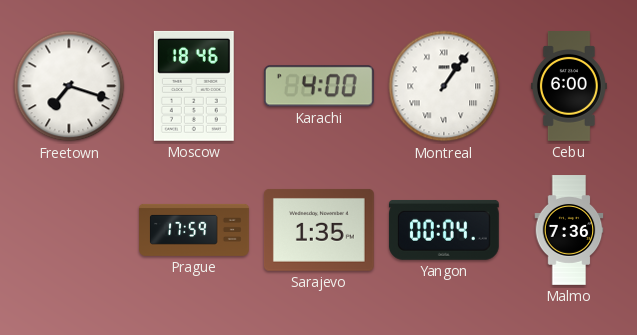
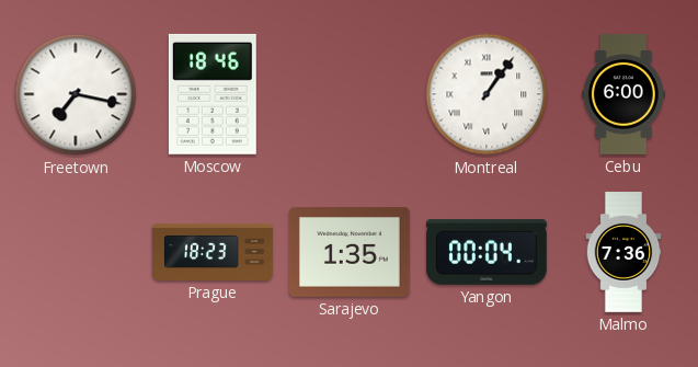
Freetown: 7:18 -> 7:17 (76, 94)
Karachi: 4:00 -> none (319, 86)
Prague: 17:59 -> 18:23 (213, 252)
